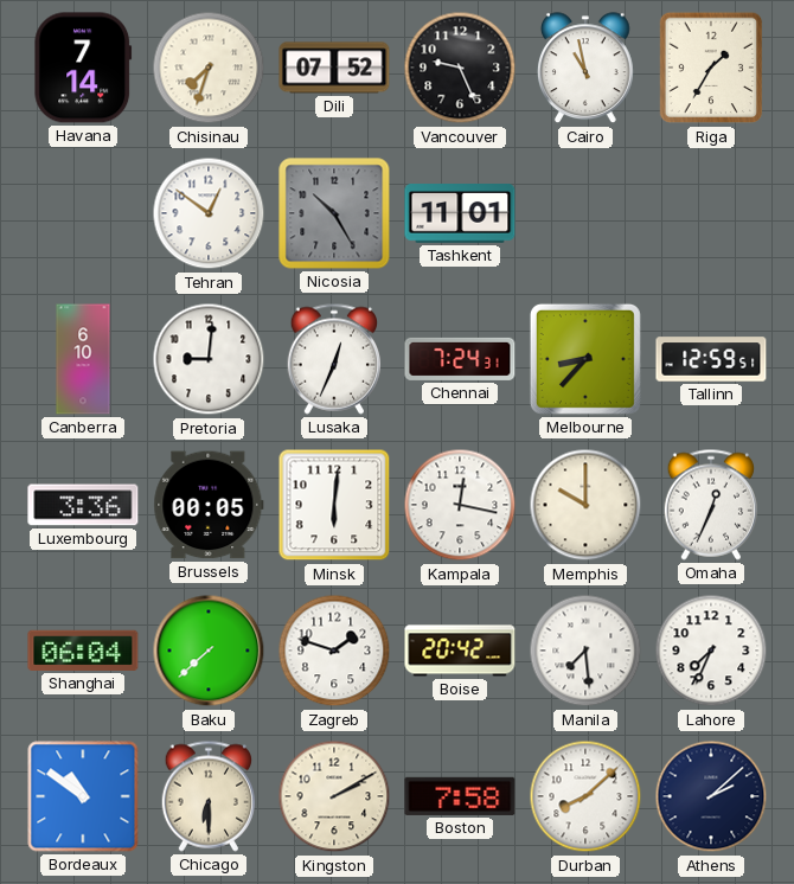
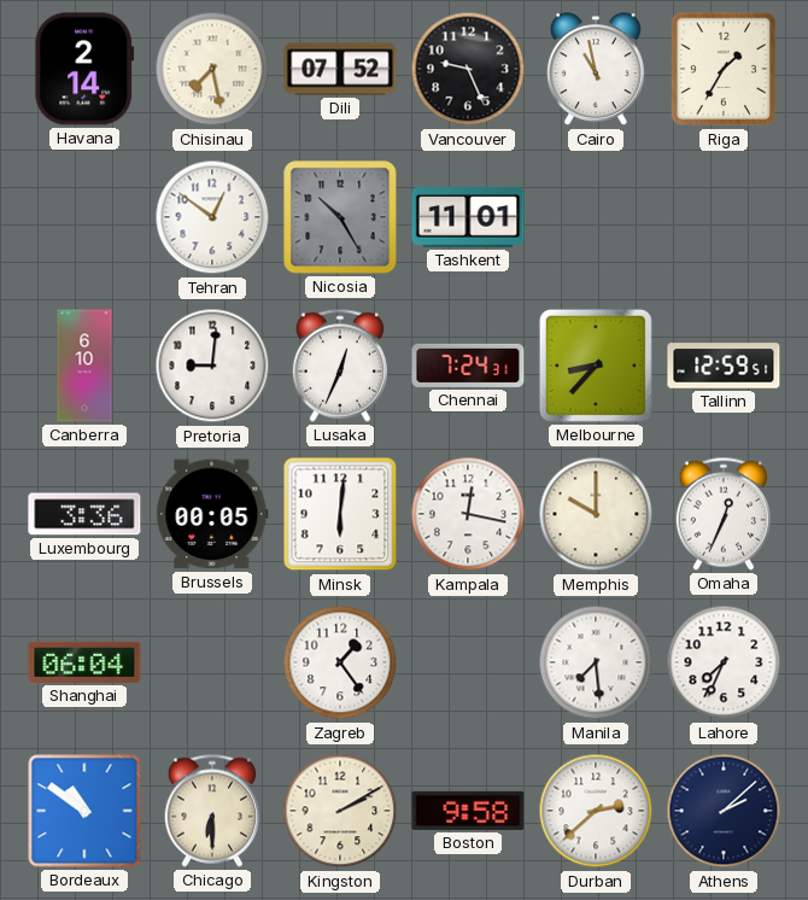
Havana: 7:14 -> 2:14 (84, 69)
Chisinau: 7:33 -> 7:28 (212, 69)
Baku: 7:38 -> none (209, 651)
Zagreb: 1:48 -> 1:24 (340, 662)
Boise: 20:42 -> none (460, 651)
Boston: 7:58 -> 9:58 (468, 811)
Durban: 8:08 -> 2:38 (596, 811)
